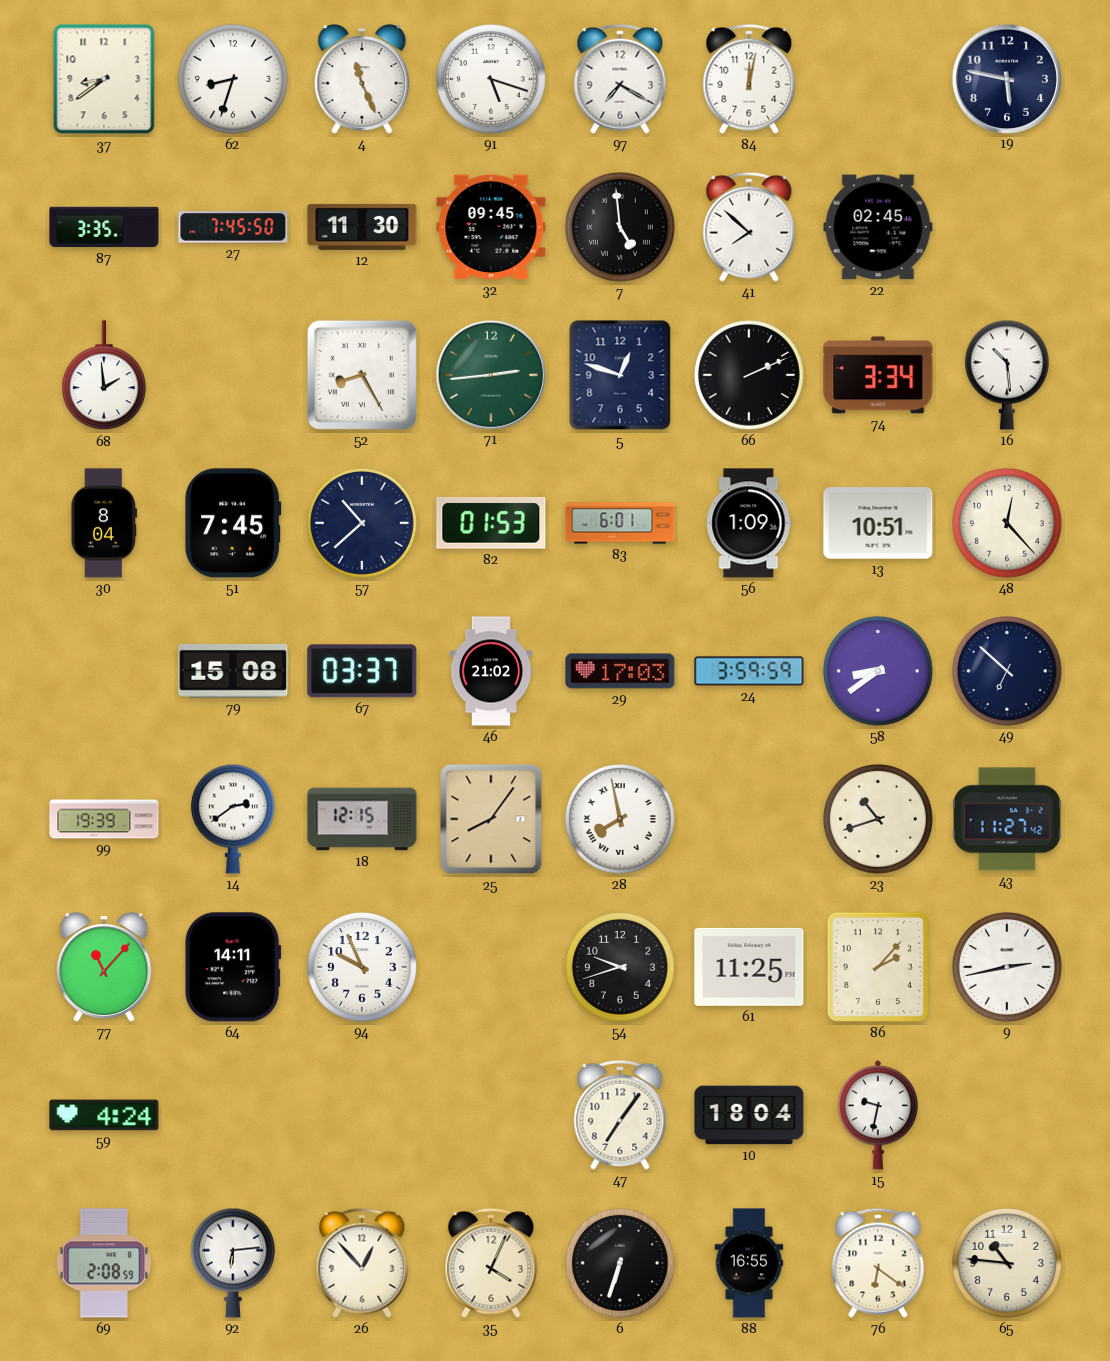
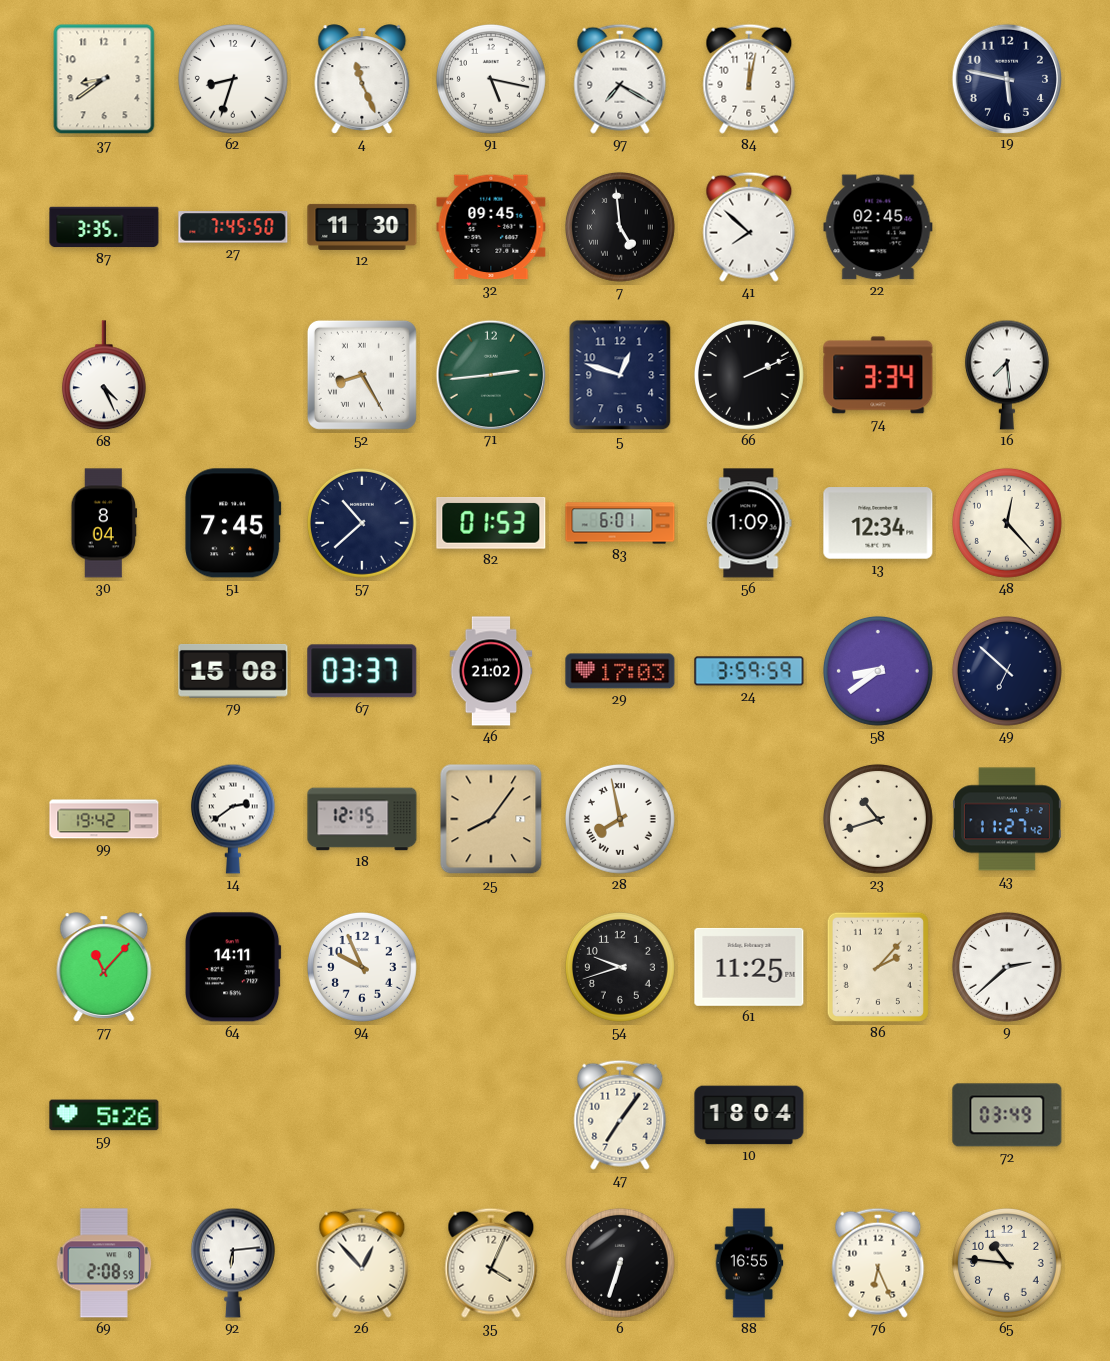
91: 5:18 -> 5:17 (491, 79)
68: 1:59 -> 4:26 (104, 376)
16: 10:29 -> 7:29 (1007, 375)
13: 10:51 -> 12:34 (878, 523)
99: 19:39 -> 19:42 (104, 819)
9: 2:43 -> 2:38 (1007, 967)
59: 4:24 -> 5:26 (104, 1115)
15: 9:32 -> none (877, 1115)
72: none -> 03:49 (1007, 1115)
76: 6:21 -> 6:26 (878, 1263)
